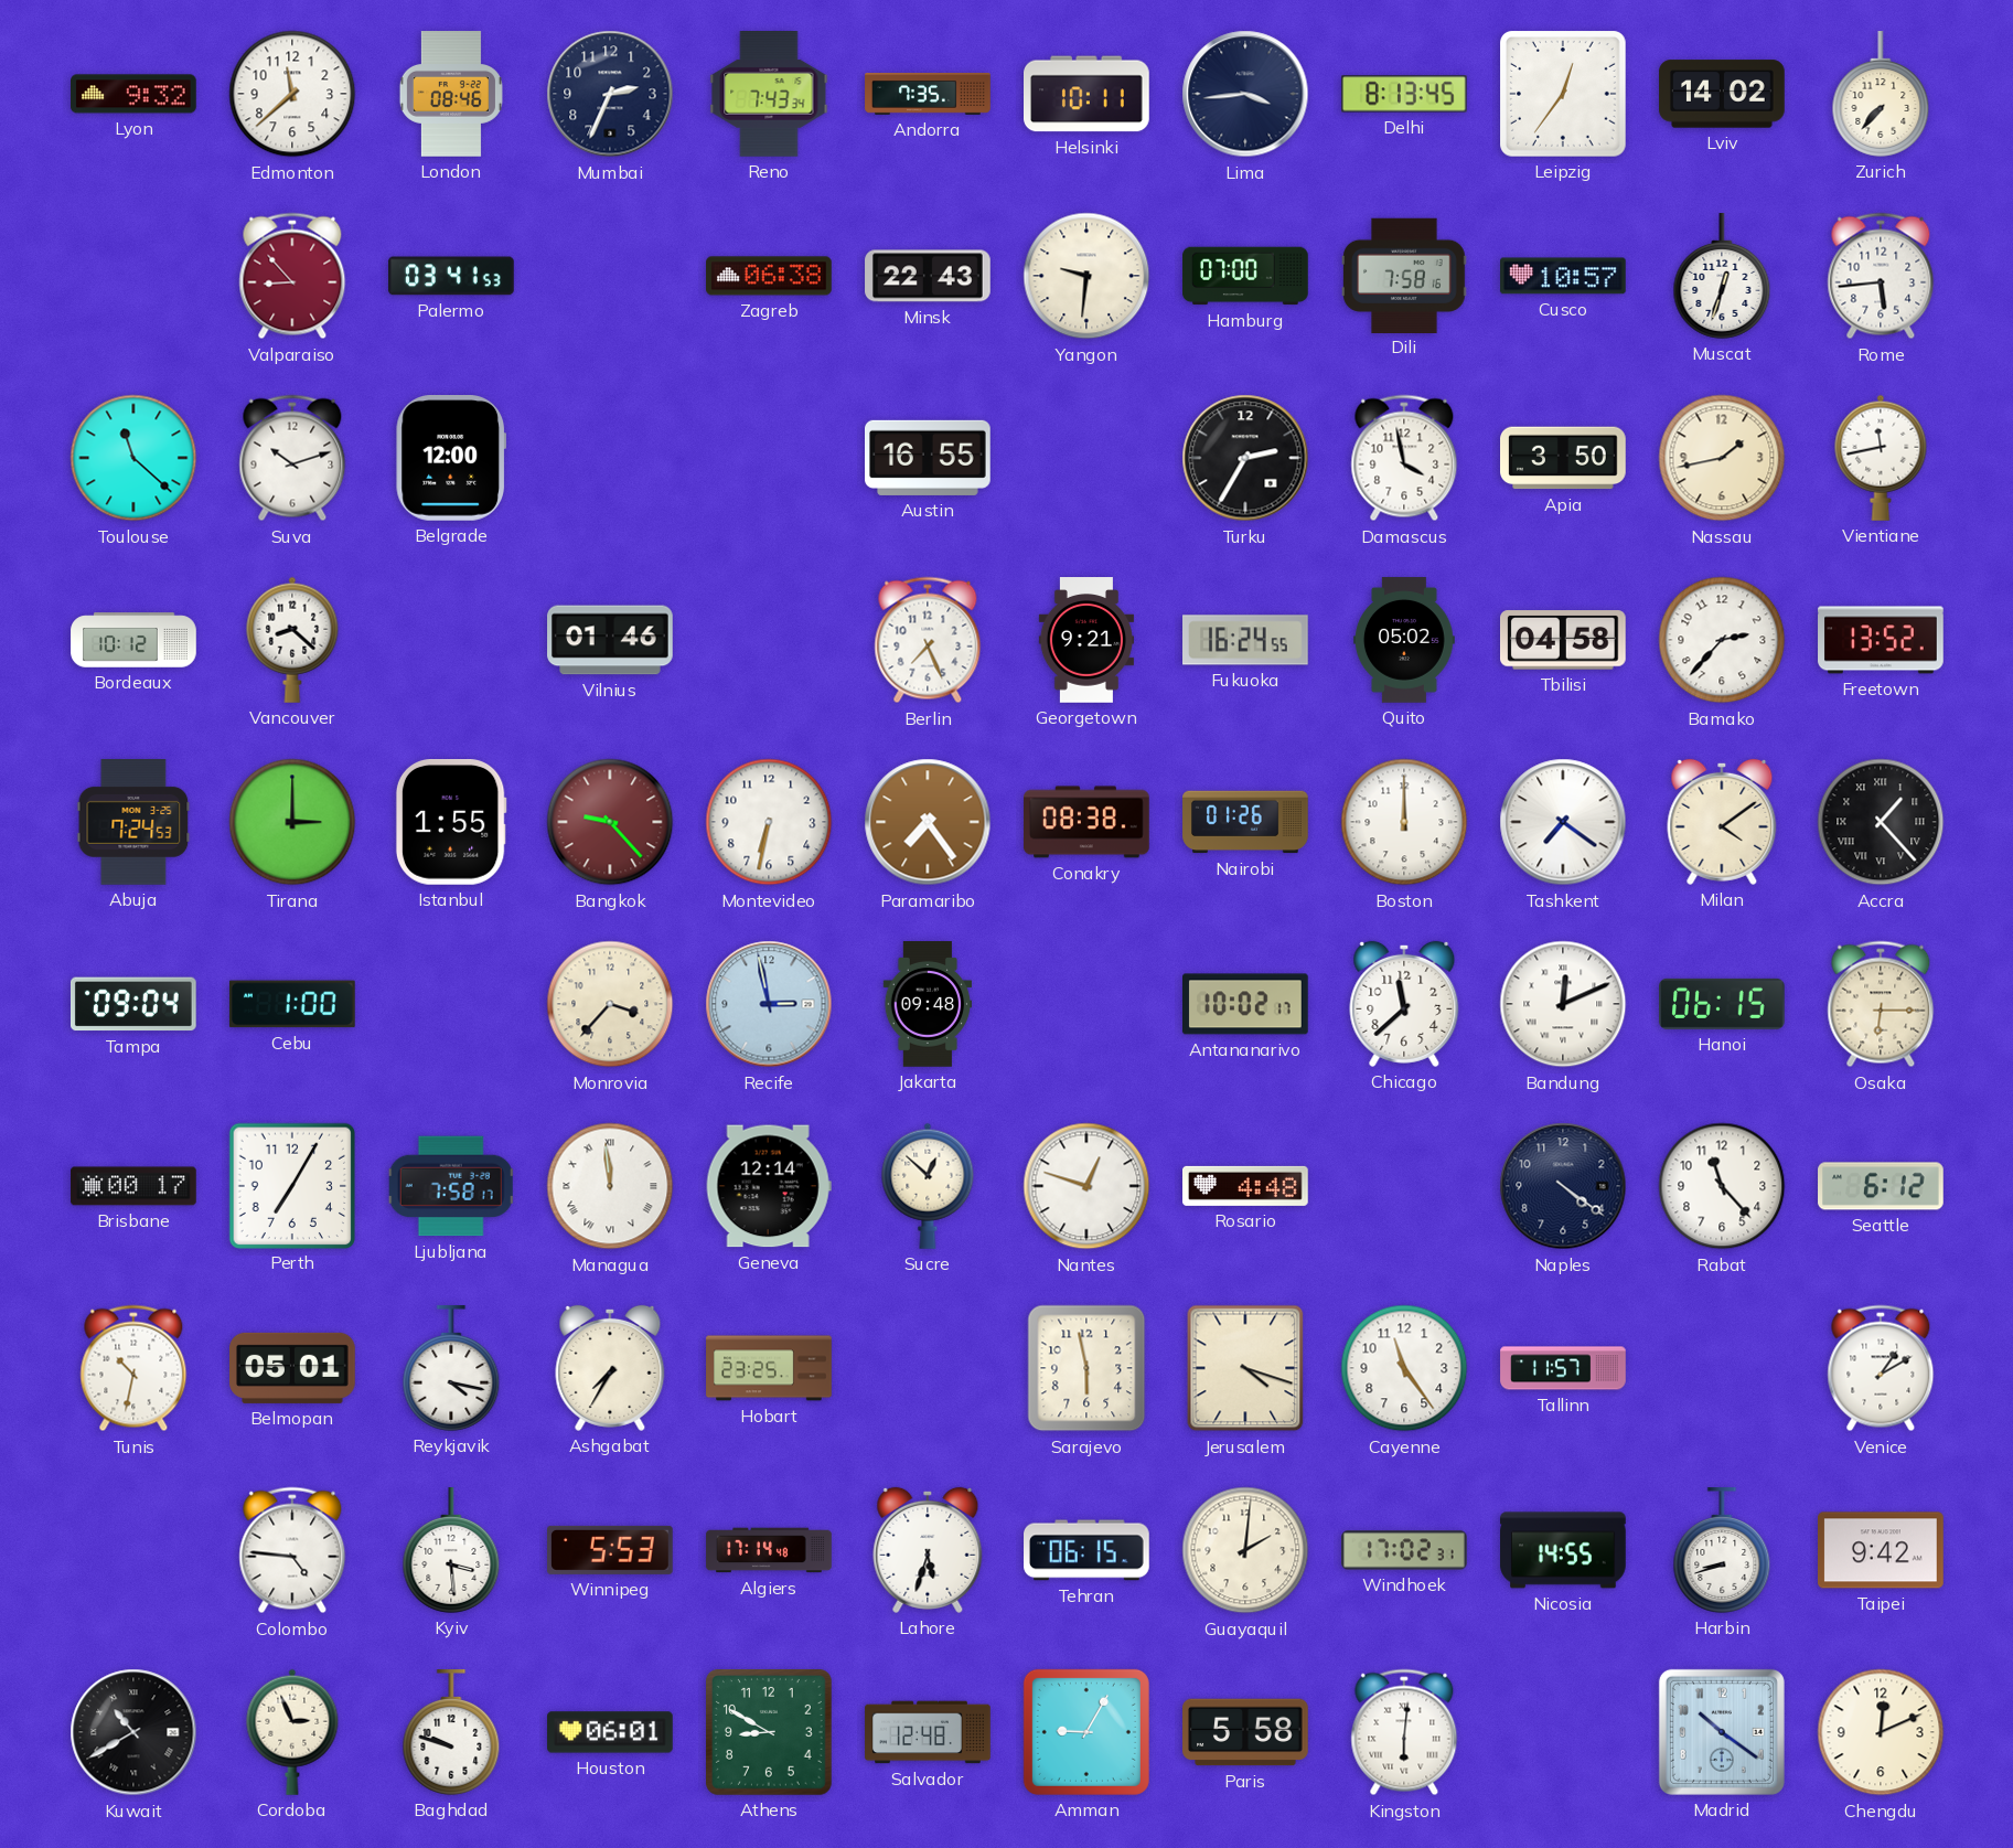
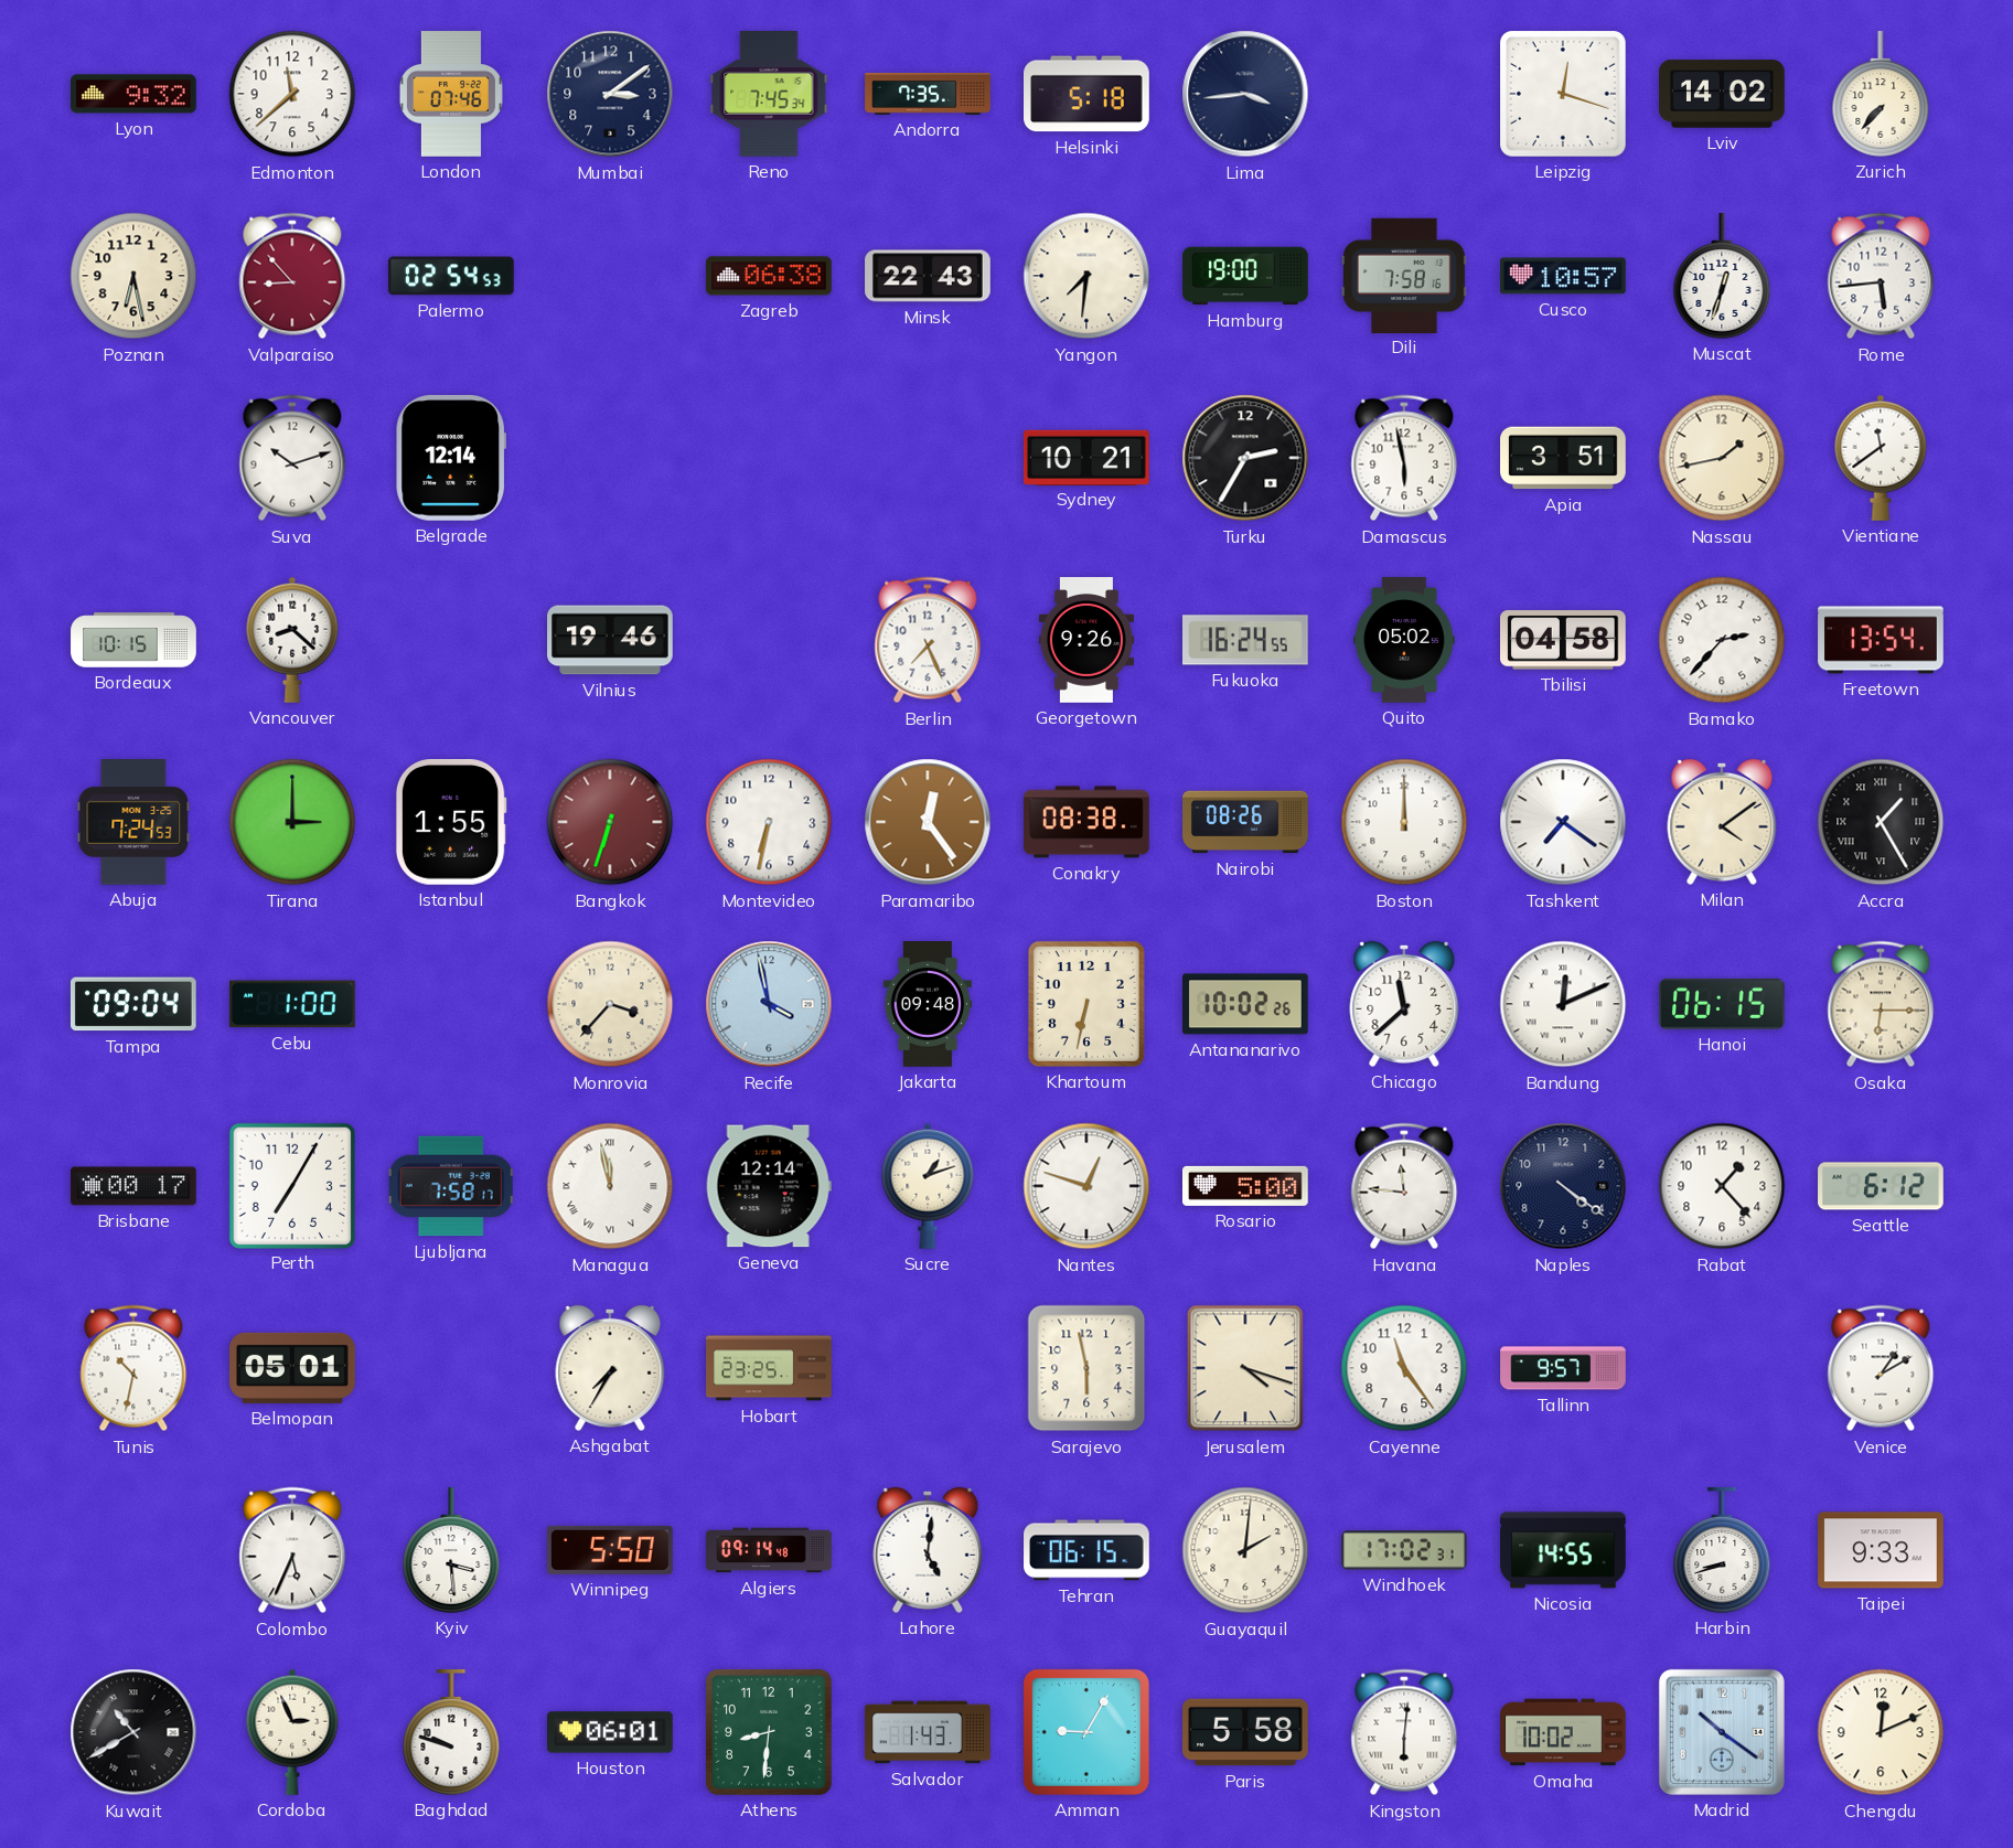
London: 08:46 -> 07:46 (451, 94)
Mumbai: 2:34 -> 3:09 (610, 94)
Reno: 7:43 -> 7:45 (769, 95)
Helsinki: 10:11 -> 5:18 (1088, 94)
Delhi: 8:13 -> none (1404, 94)
Leipzig: 12:36 -> 12:18 (1564, 95)
Poznan: none -> 6:28 (133, 276)
Palermo: 03:41 -> 02:54 (451, 276)
Yangon: 9:31 -> 7:31 (1086, 276)
Hamburg: 07:00 -> 19:00 (1245, 276)
Toulouse: 11:22 -> none (133, 458)
Belgrade: 12:00 -> 12:14 (450, 459)
Austin: 16:55 -> none (929, 458)
Sydney: none -> 10:21 (1086, 457)
Damascus: 3:58 -> 5:58 (1404, 458)
Apia: 3:50 -> 3:51 (1564, 458)
Vientiane: 11:43 -> 11:39 (1881, 458)
Bordeaux: 10:12 -> 10:15 (133, 640)
Vilnius: 01:46 -> 19:46 (610, 640)
Georgetown: 9:21 -> 9:26 (1086, 640)
Freetown: 13:52 -> 13:54 (1881, 640)
Bangkok: 9:23 -> 6:33 (610, 822)
Paramaribo: 7:24 -> 12:24 (928, 822)
Nairobi: 01:26 -> 08:26 (1245, 822)
Accra: 1:23 -> 1:25 (1881, 822)
Recife: 2:58 -> 3:58 (769, 1004)
Khartoum: none -> 6:32 (1086, 1004)
Antananarivo: 10:02:17 -> 10:02:26 (1246, 1004)
Managua: 11:59 -> 11:58 (610, 1186)
Sucre: 12:52 -> 1:12 (928, 1186)
Rosario: 4:48 -> 5:00 (1246, 1186)
Havana: none -> 11:46 (1404, 1186)
Rabat: 11:23 -> 1:23 (1722, 1186)
Reykjavik: 4:17 -> none (451, 1368)
Tallinn: 11:57 -> 9:57 (1563, 1368)
Colombo: 4:46 -> 5:34 (292, 1550)
Winnipeg: 5:53 -> 5:50 (611, 1550)
Algiers: 17:14 -> 09:14 (769, 1550)
Lahore: 5:33 -> 5:01 (928, 1550)
Taipei: 9:42 -> 9:33 (1881, 1550)
Athens: 8:50 -> 8:31 (770, 1733)
Salvador: 12:48 -> 1:43 (928, 1732)
Omaha: none -> 10:02 (1563, 1732)
